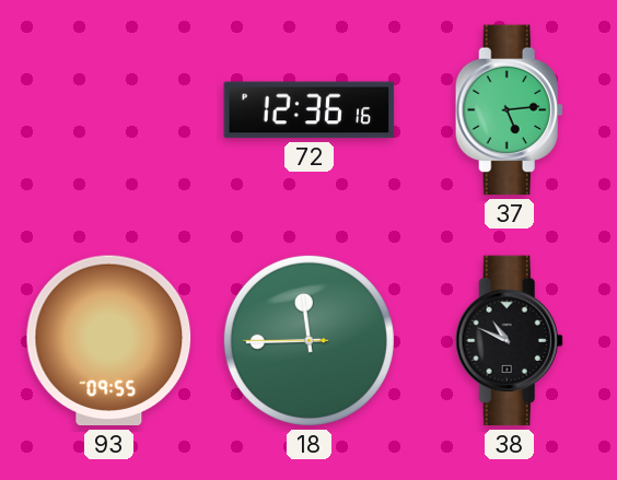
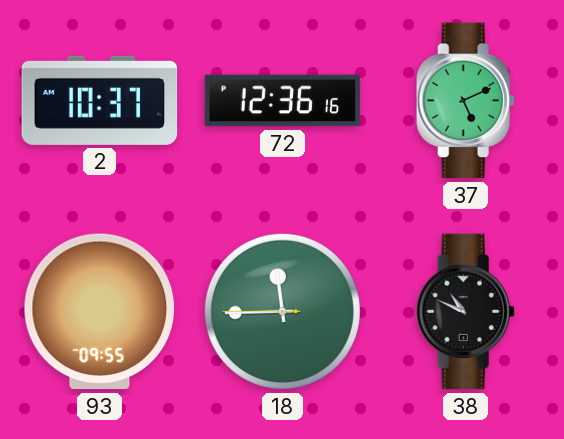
2: none -> 10:37 (100, 100)
37: 5:14 -> 5:11 (465, 101)
